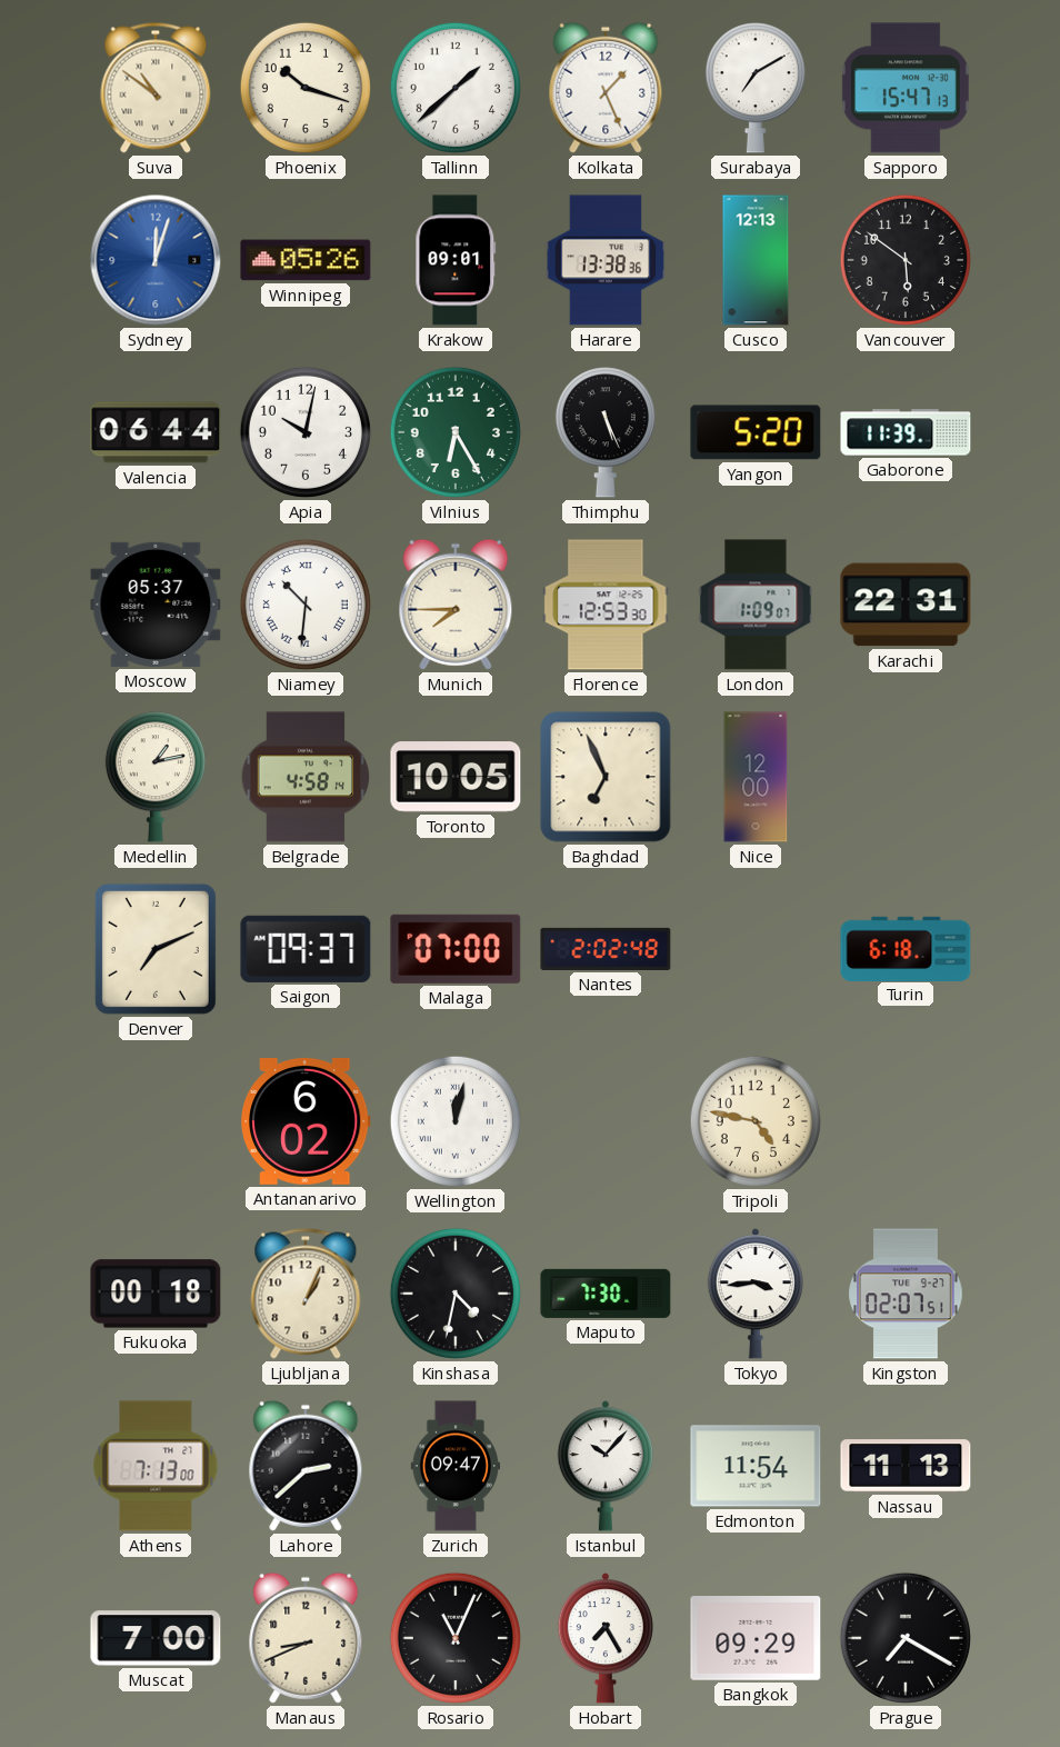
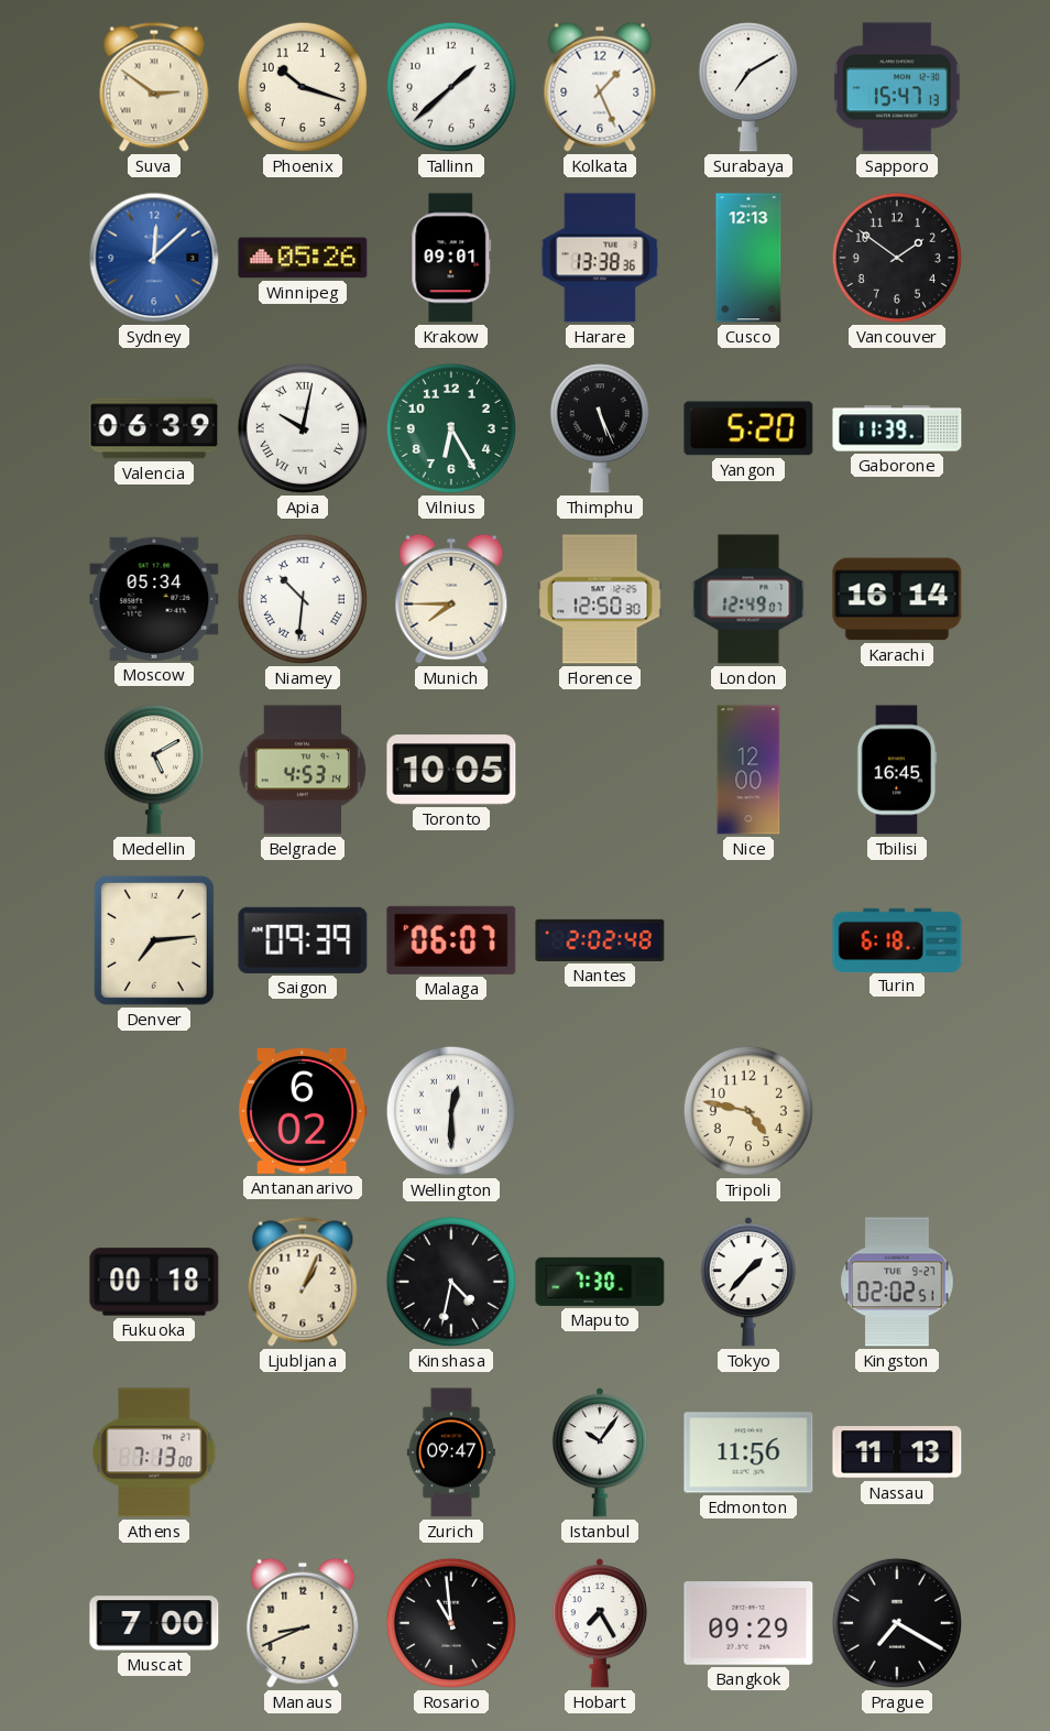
Suva: 10:51 -> 2:51 (154, 87)
Sydney: 12:03 -> 12:08 (154, 258)
Vancouver: 5:51 -> 1:51 (897, 258)
Valencia: 06:44 -> 06:39 (154, 428)
Apia numerals: Arabic -> Roman (303, 428)
Moscow: 05:37 -> 05:34 (154, 599)
Florence: 12:53 -> 12:50 (600, 599)
London: 1:09 -> 12:49 (748, 599)
Karachi: 22:31 -> 16:14 (897, 599)
Medellin: 1:13 -> 5:10 (154, 770)
Belgrade: 4:58 -> 4:53 (303, 770)
Baghdad: 6:56 -> none (606, 777)
Tbilisi: none -> 16:45 (897, 770)
Denver: 7:11 -> 7:14 (154, 940)
Saigon: 09:37 -> 09:39 (303, 940)
Malaga: 07:00 -> 06:07 (451, 940)
Wellington: 12:02 -> 12:30 (451, 1111)
Tokyo: 3:44 -> 1:37 (748, 1282)
Kingston: 02:07 -> 02:02 (897, 1282)
Lahore: 2:38 -> none (306, 1466)
Istanbul: 10:07 -> 10:06 (600, 1452)
Edmonton: 11:54 -> 11:56 (748, 1452)
Rosario: 11:04 -> 10:59 (451, 1623)
